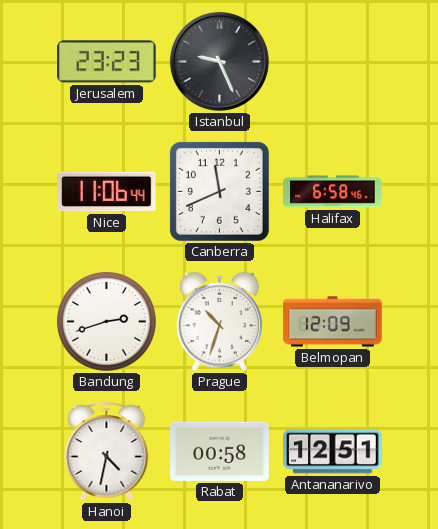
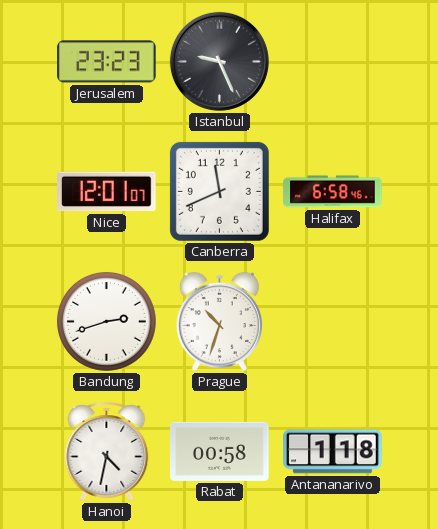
Nice: 11:06 -> 12:01 (107, 192)
Belmopan: 12:09 -> none (333, 322)
Antananarivo: 12:51 -> 1:18 (333, 452)
